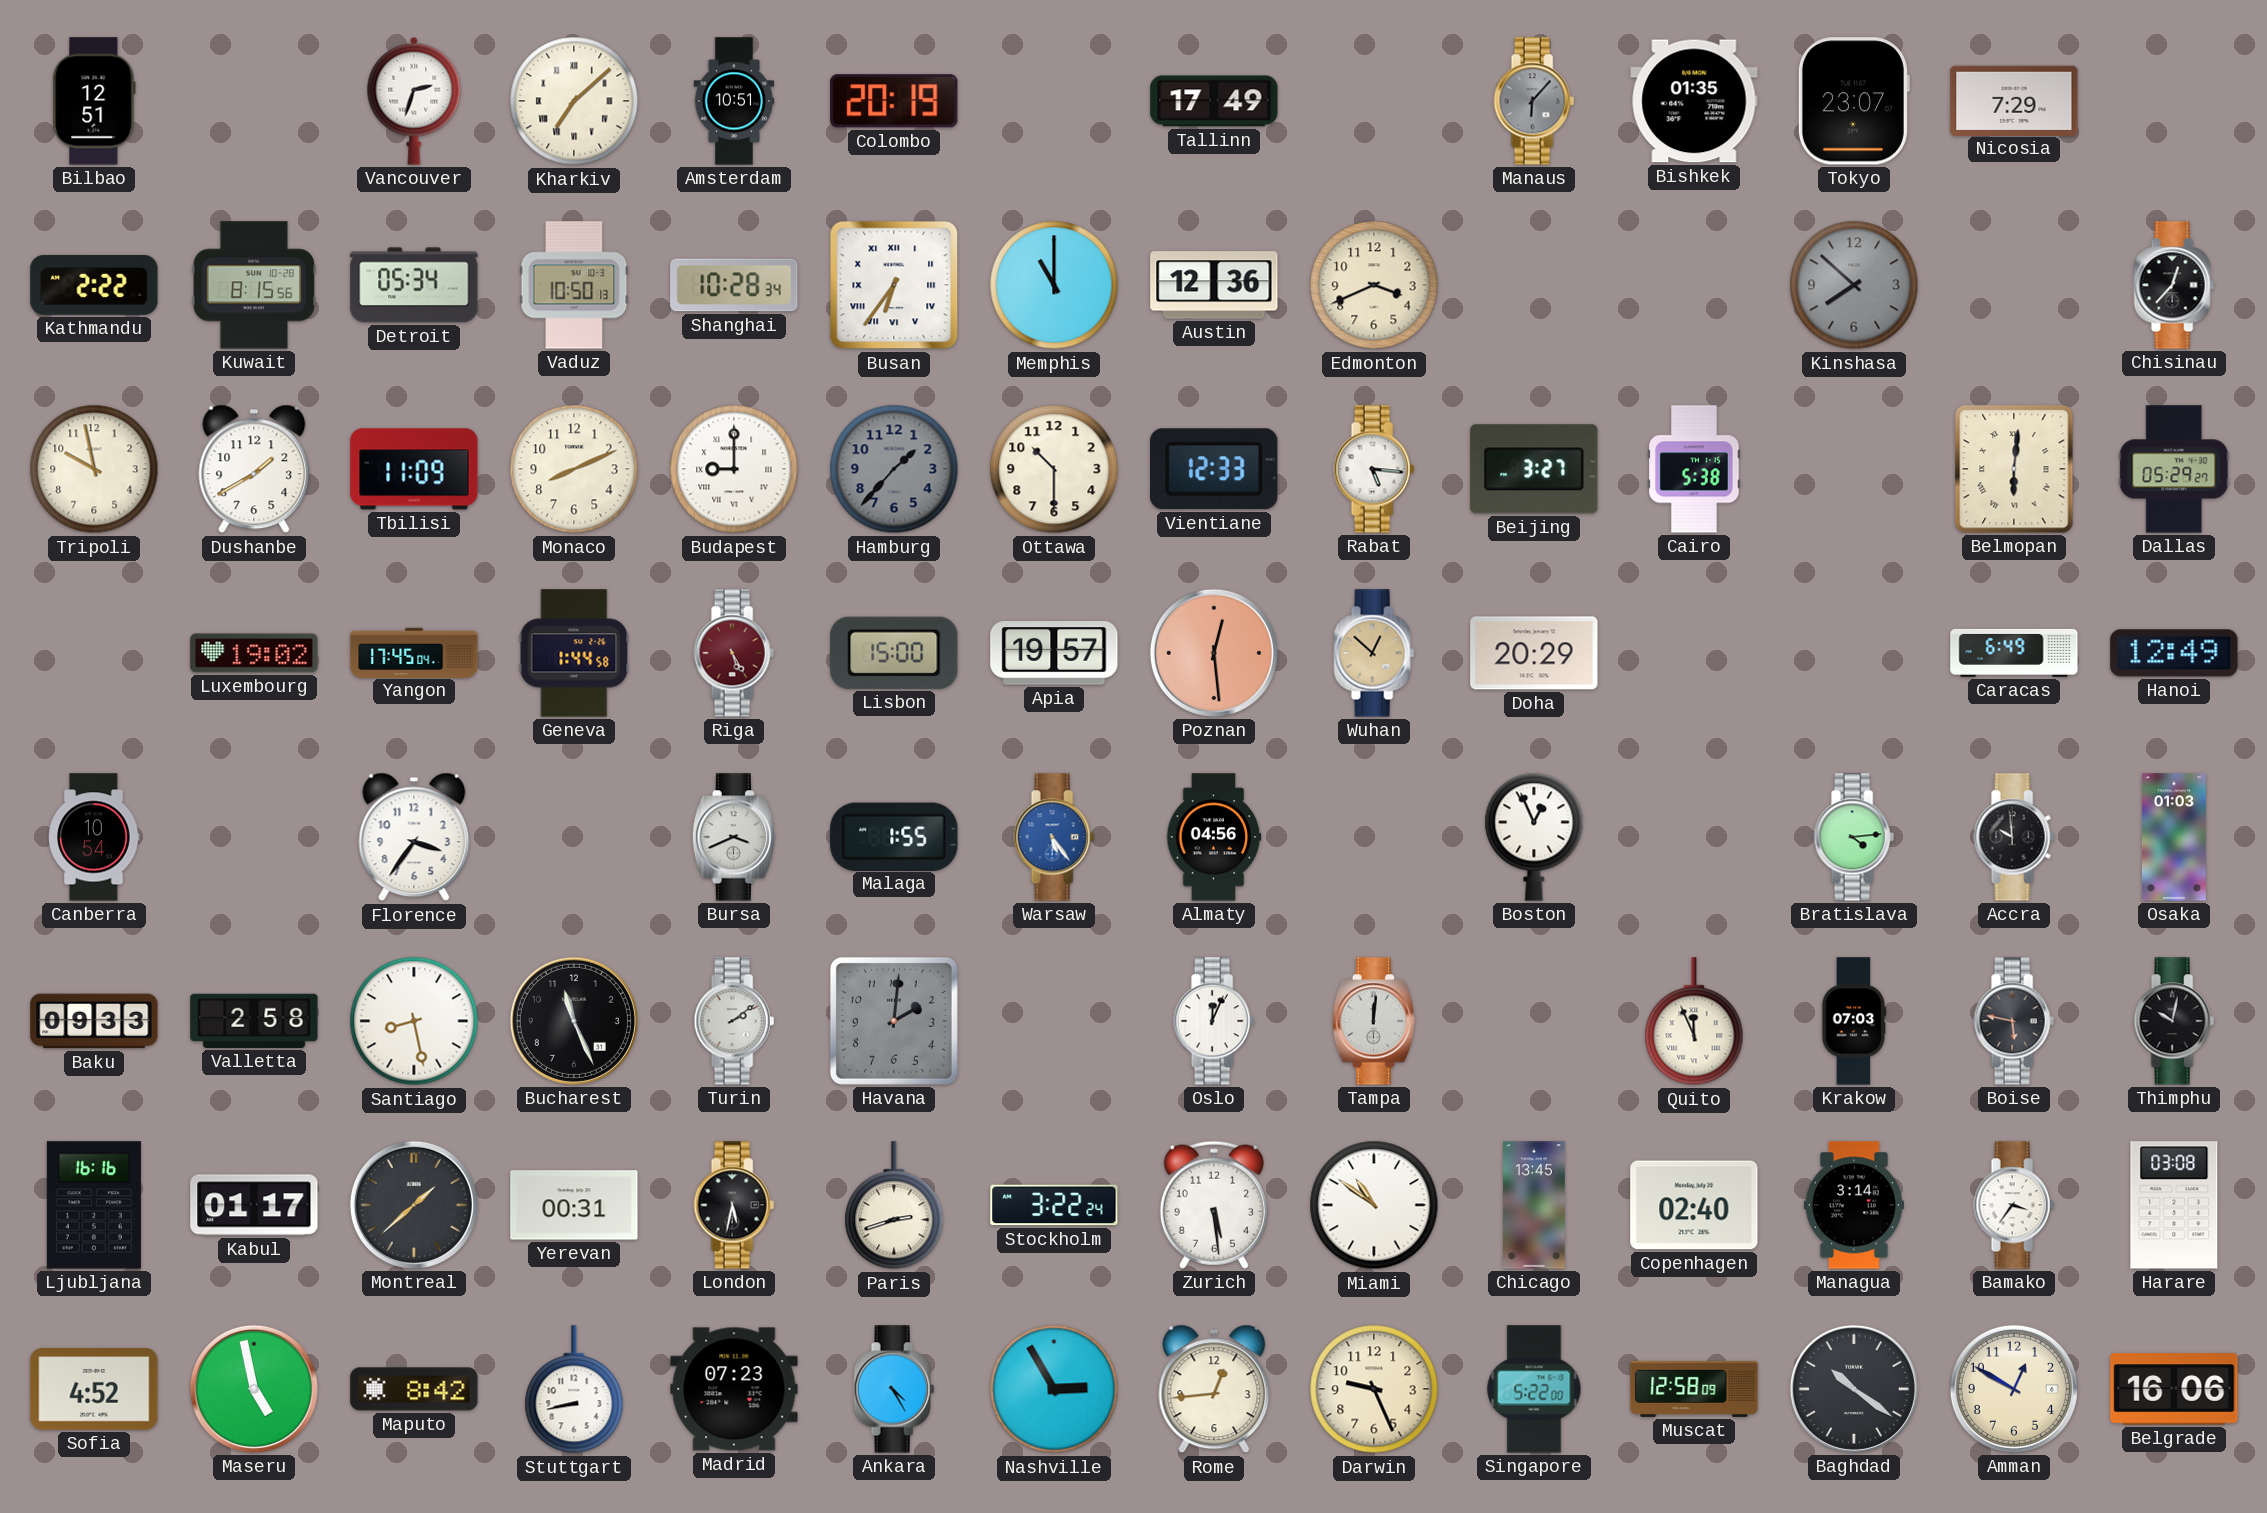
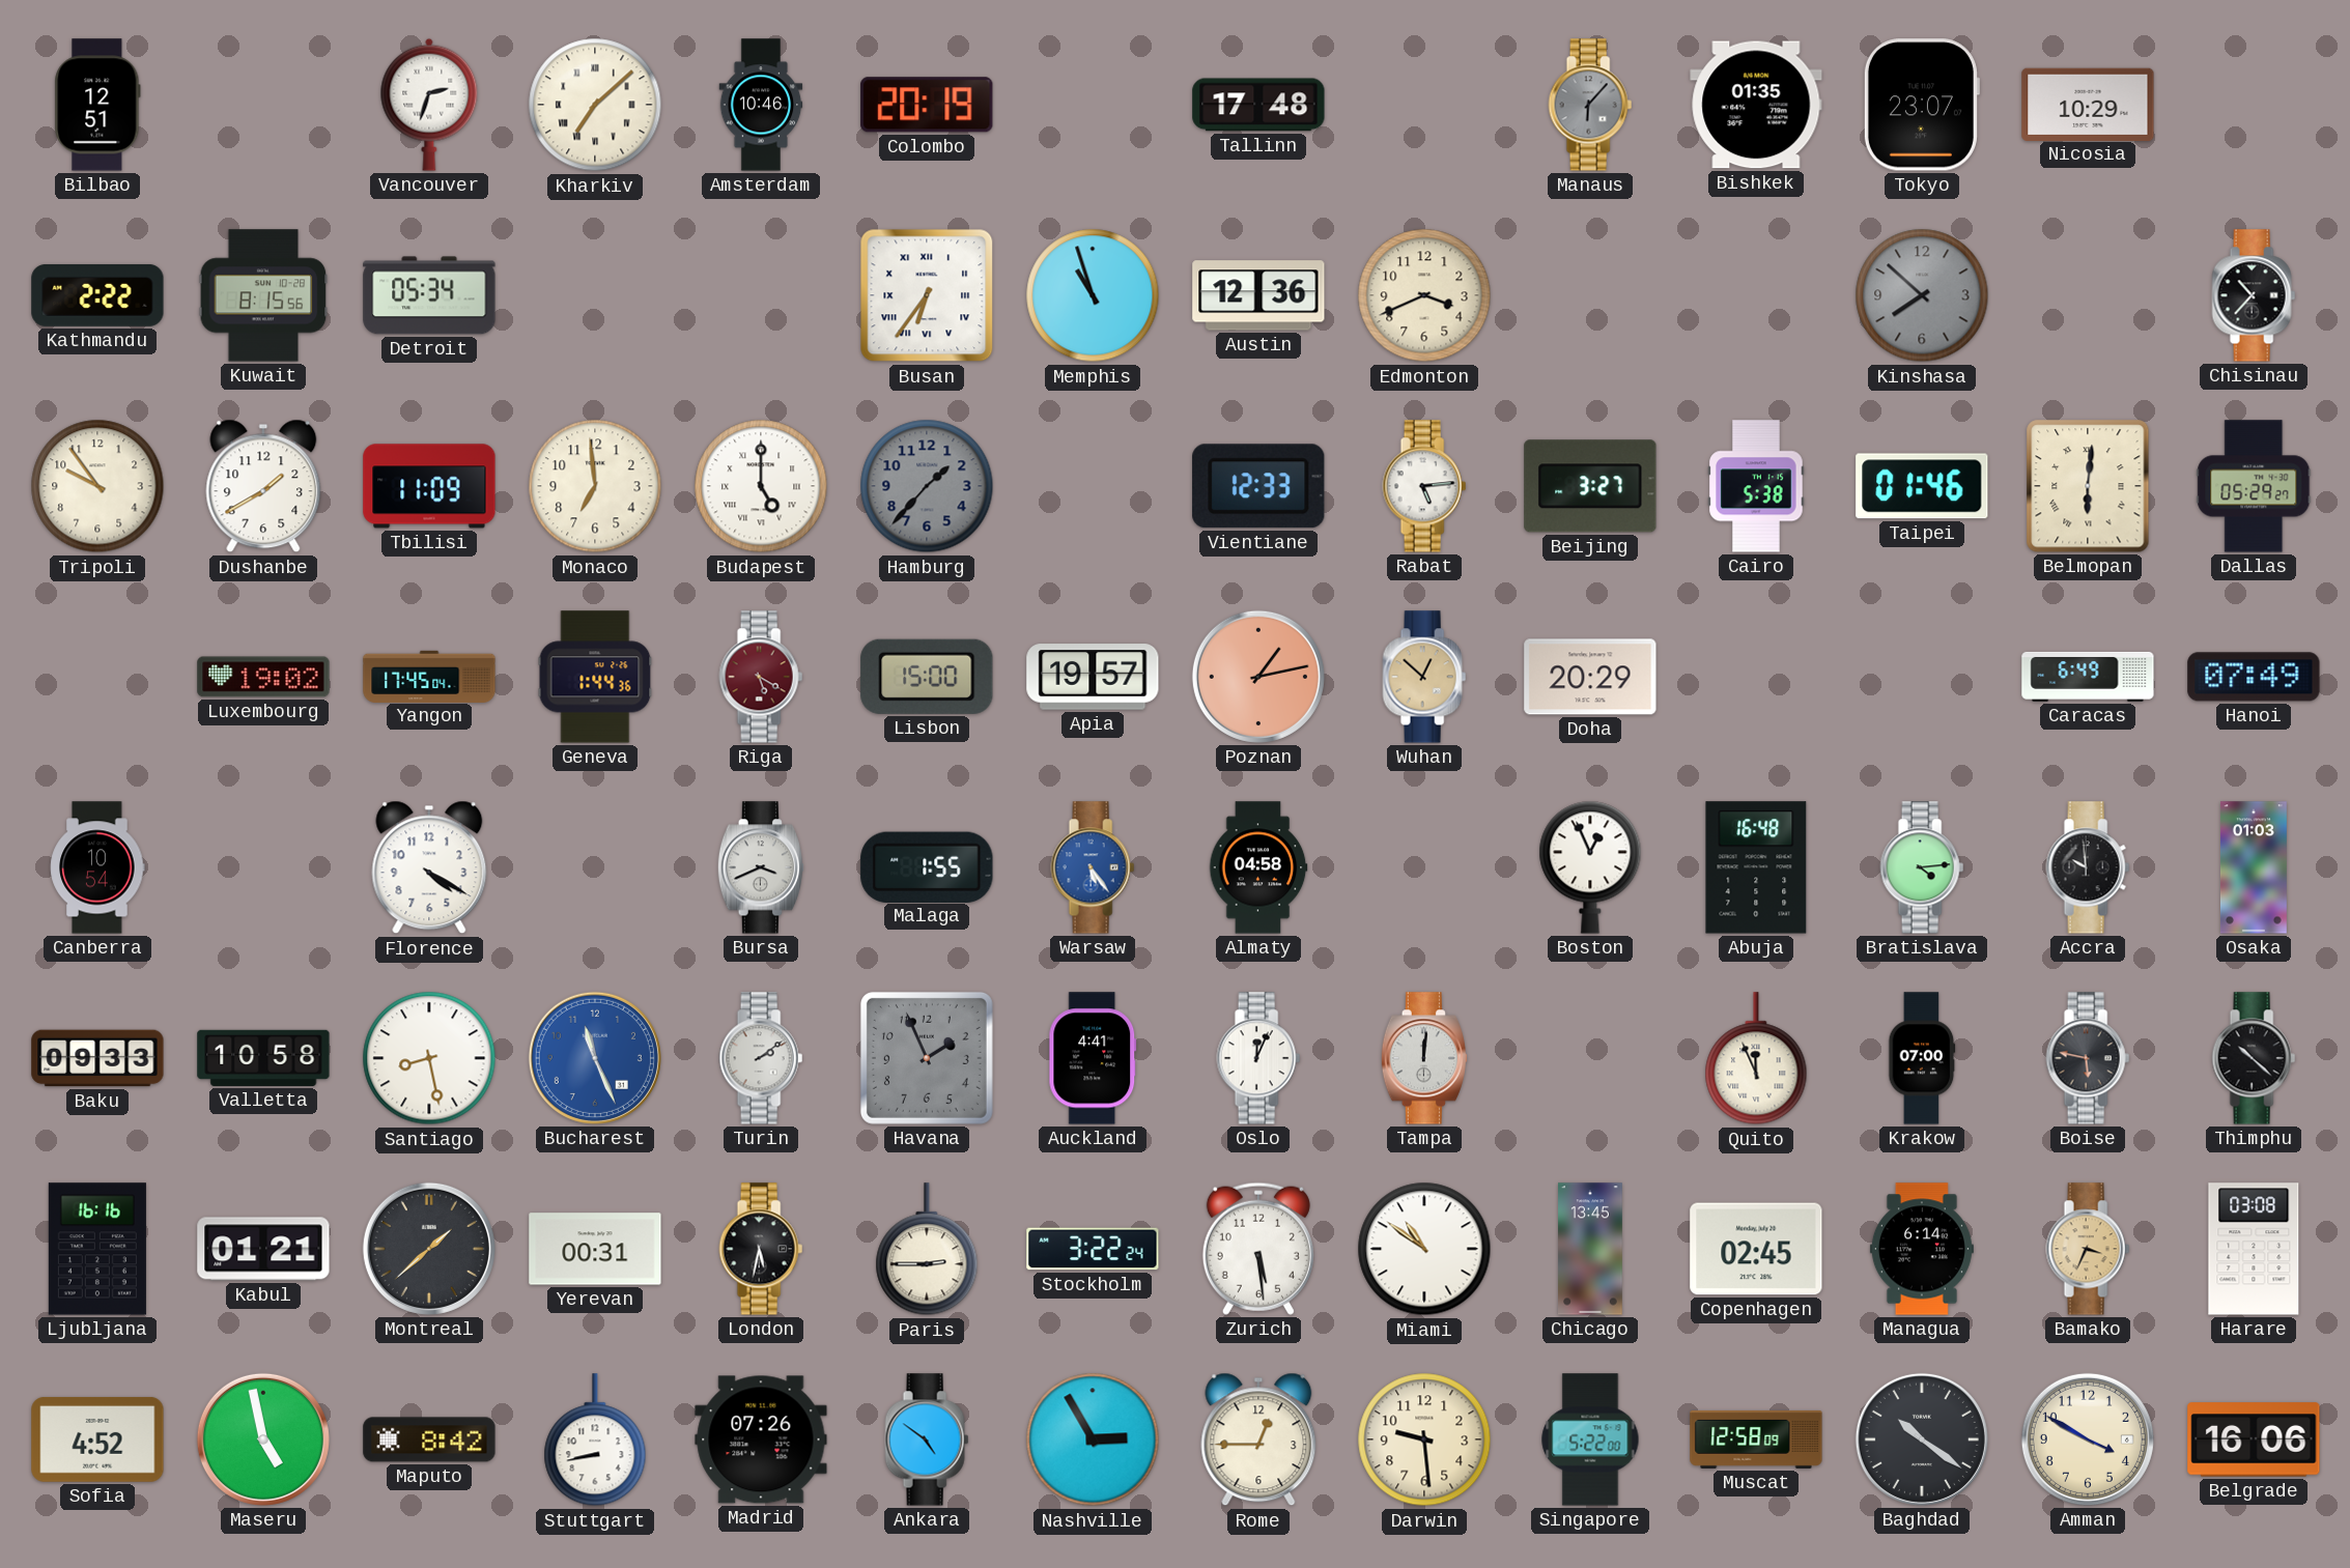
Amsterdam: 10:51 -> 10:46 (761, 105)
Tallinn: 17:49 -> 17:48 (1258, 105)
Nicosia: 7:29 -> 10:29 (2088, 104)
Vaduz: 10:50 -> none (574, 285)
Shanghai: 10:28 -> none (734, 285)
Memphis: 11:00 -> 10:57 (1093, 295)
Chisinau: 12:37 -> 10:37 (2254, 295)
Tripoli: 9:58 -> 9:54 (97, 486)
Monaco: 8:11 -> 6:59 (595, 486)
Budapest: 9:00 -> 5:00 (761, 486)
Ottawa: 10:30 -> none (1054, 469)
Rabat: 5:16 -> 5:14 (1424, 486)
Taipei: none -> 01:46 (1922, 486)
Geneva: 1:44:58 -> 1:44:36 (595, 677)
Riga: 5:25 -> 5:20 (761, 677)
Poznan: 12:29 -> 1:13 (1258, 677)
Hanoi: 12:49 -> 07:49 (2254, 677)
Florence: 3:36 -> 4:20 (429, 867)
Almaty: 04:56 -> 04:58 (1258, 867)
Abuja: none -> 16:48 (1756, 867)
Valletta: 2:58 -> 10:58 (263, 1058)
Bucharest dial: black -> blue (595, 1058)
Havana: 2:01 -> 1:56 (927, 1058)
Auckland: none -> 4:41 (1093, 1058)
Krakow: 07:03 -> 07:00 (1922, 1058)
Thimphu: 10:02 -> 10:22 (2254, 1058)
Kabul: 01:17 -> 01:21 (263, 1249)
Paris: 2:42 -> 2:45 (927, 1250)
Copenhagen: 02:40 -> 02:45 (1756, 1249)
Managua: 3:14 -> 6:14 (1922, 1249)
Bamako: 3:36 -> 3:34 (2088, 1249)
Bamako dial: white -> champagne (2088, 1249)
Madrid: 07:23 -> 07:26 (761, 1439)
Ankara: 4:25 -> 4:51 (927, 1439)
Rome: 12:44 -> 12:45 (1258, 1439)
Darwin: 9:26 -> 9:29 (1424, 1439)
Amman: 12:50 -> 3:50 (2088, 1439)
